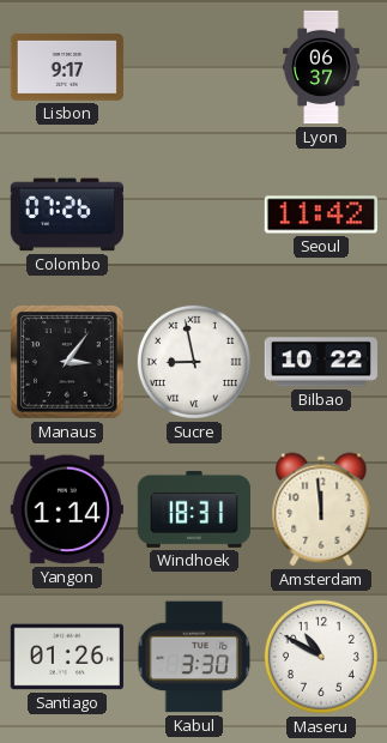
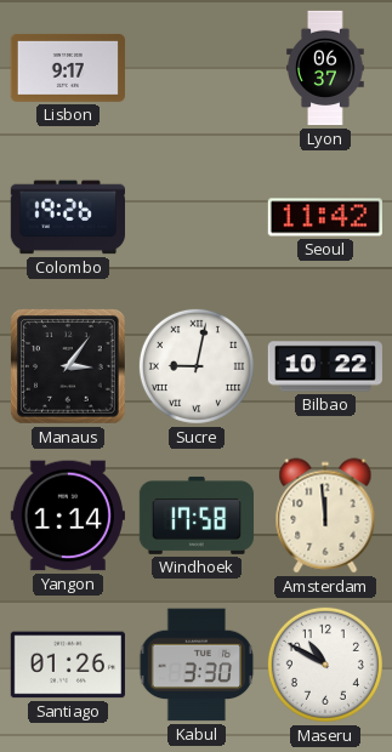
Colombo: 07:26 -> 19:26 (67, 217)
Sucre: 8:58 -> 9:02 (197, 366)
Windhoek: 18:31 -> 17:58 (195, 515)
